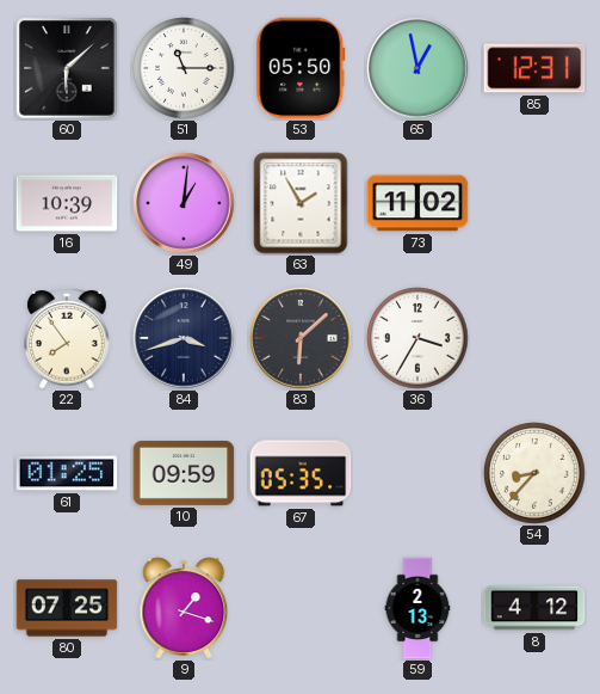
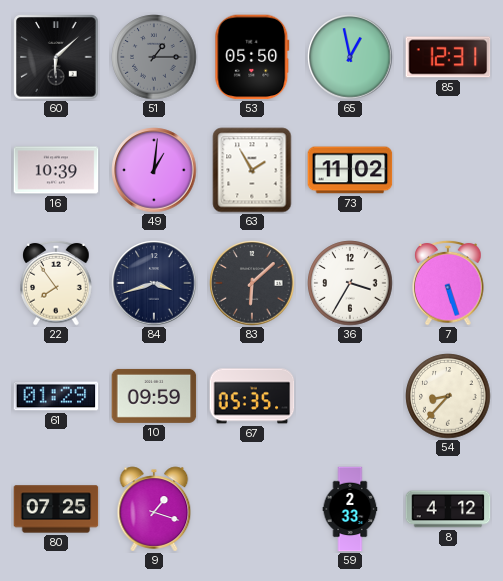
51: 11:15 -> 1:15 (154, 57)
51 dial: white -> grey (154, 57)
7: none -> 5:27 (448, 283)
61: 01:25 -> 01:29 (56, 396)
59: 2:13 -> 2:33 (350, 509)
